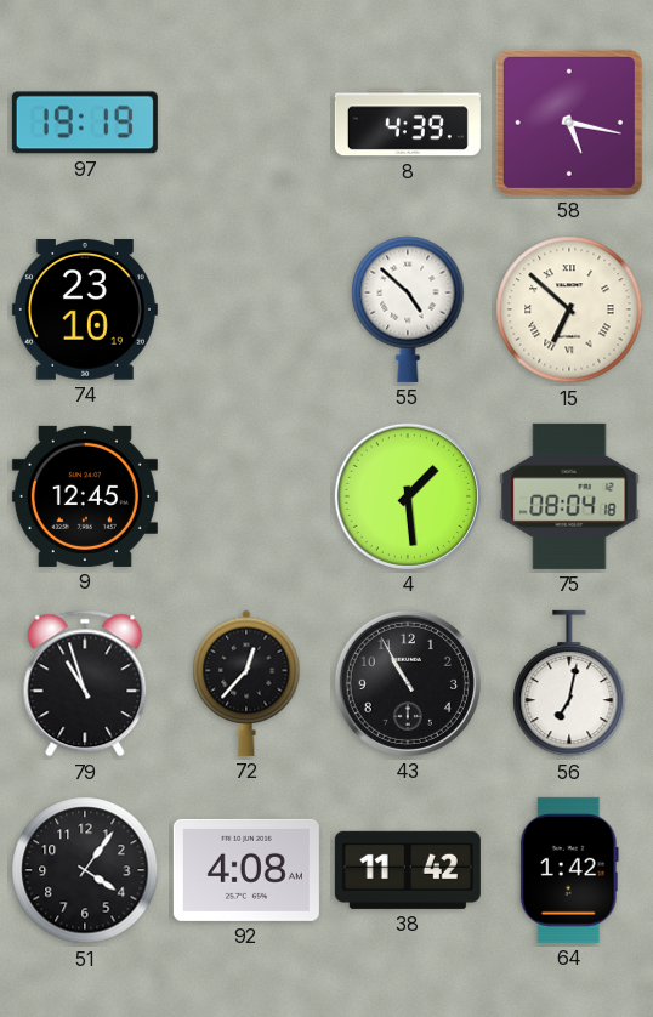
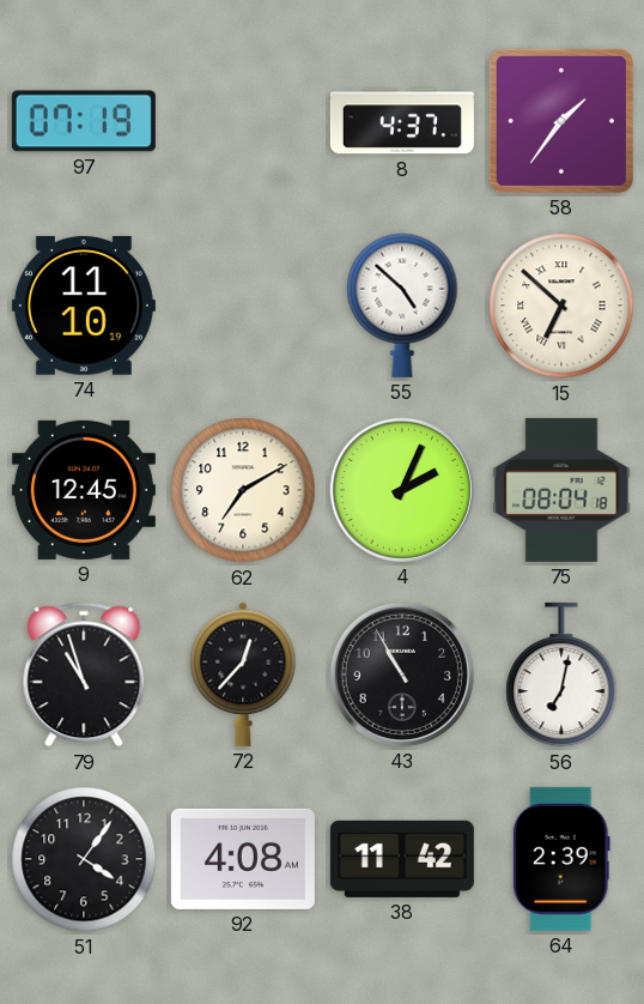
97: 19:19 -> 07:19 (84, 121)
8: 4:39 -> 4:37 (402, 121)
58: 5:17 -> 1:36 (561, 121)
74: 23:10 -> 11:10 (84, 306)
62: none -> 7:10 (243, 490)
4: 1:29 -> 2:04 (402, 490)
64: 1:42 -> 2:39 (561, 859)
